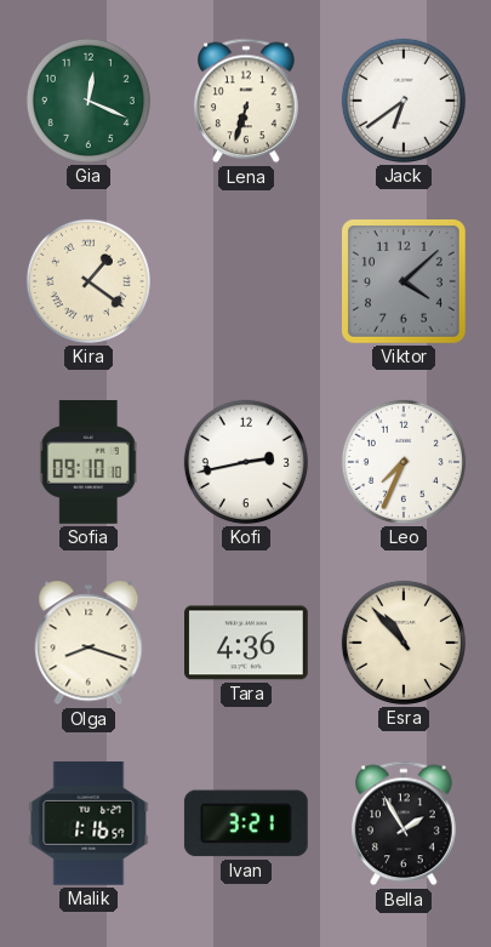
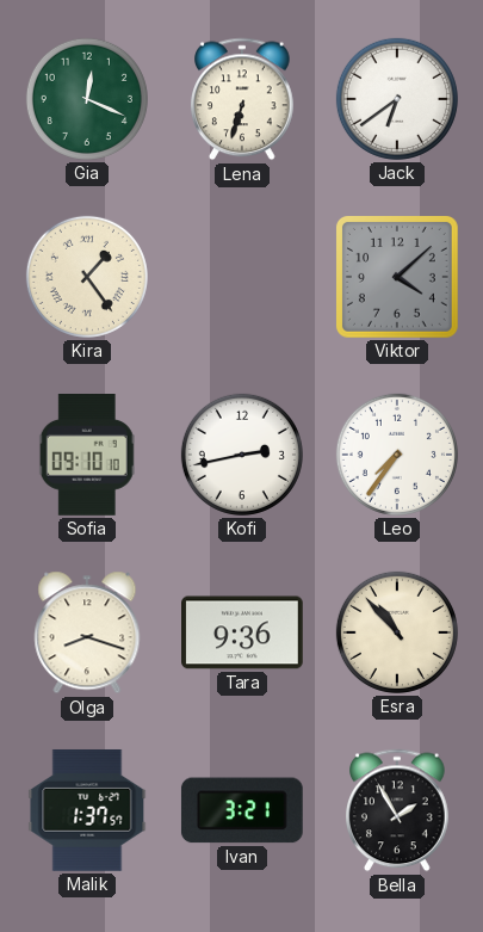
Kira: 1:21 -> 1:24 (87, 277)
Leo: 7:34 -> 7:36 (397, 455)
Tara: 4:36 -> 9:36 (243, 632)
Malik: 1:16 -> 1:37 (87, 810)
